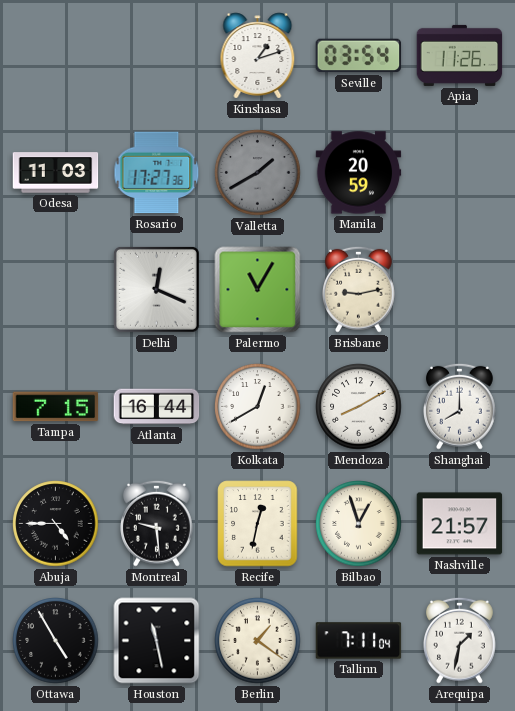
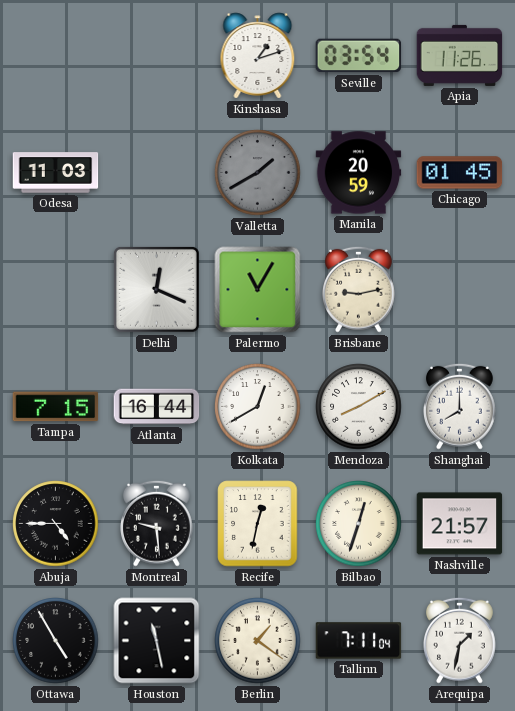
Rosario: 17:27 -> none (157, 173)
Chicago: none -> 01:45 (460, 173)
Bilbao: 12:57 -> 12:33 (359, 524)
